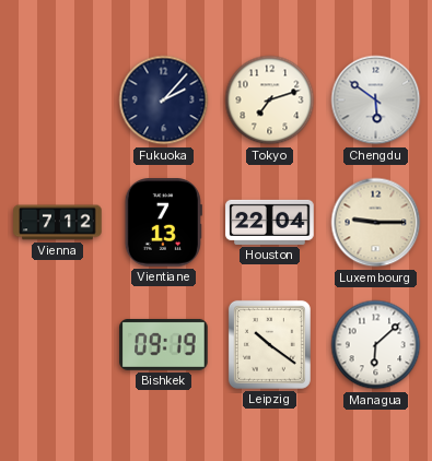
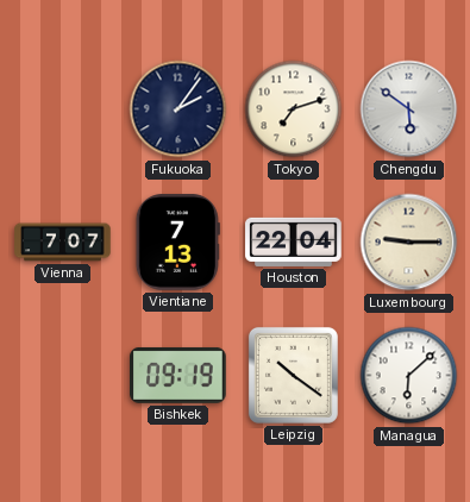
Fukuoka: 2:07 -> 2:06 (178, 109)
Vienna: 7:12 -> 7:07 (63, 243)
